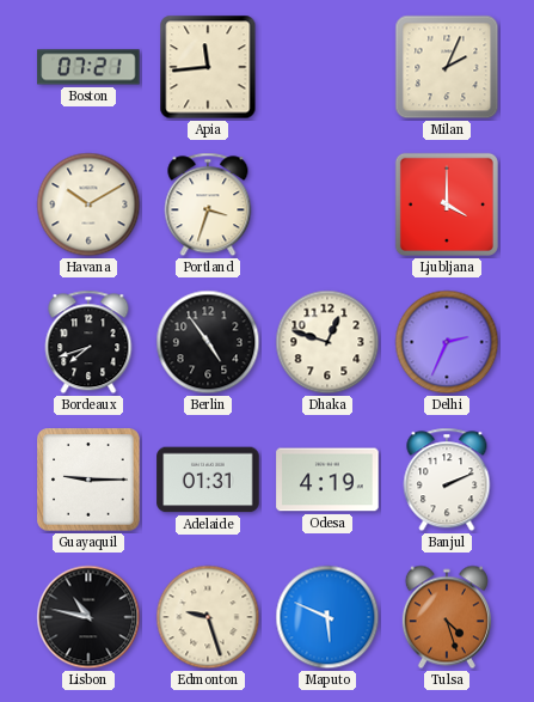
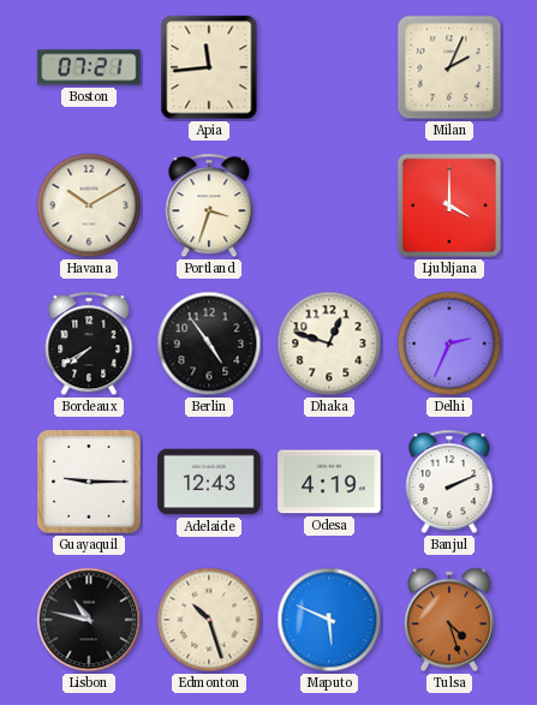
Bordeaux: 7:42 -> 7:40 (89, 343)
Adelaide: 01:31 -> 12:43 (209, 482)
Edmonton: 9:27 -> 10:27 (209, 620)
